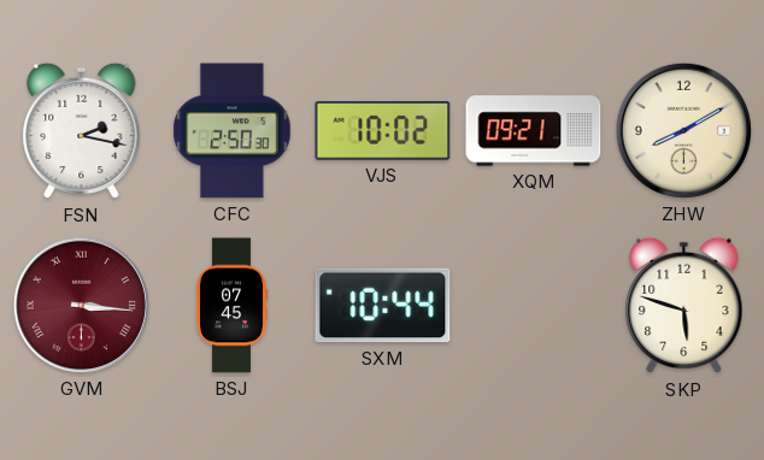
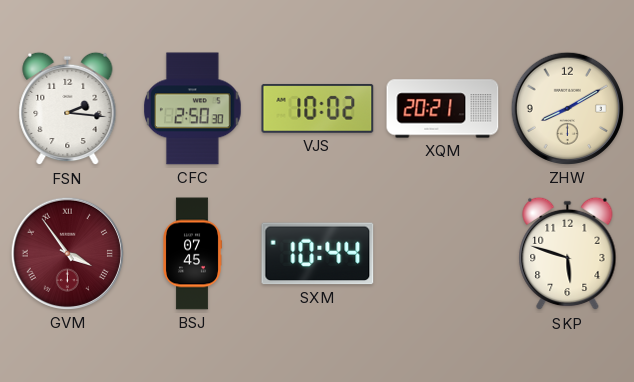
FSN: 2:17 -> 2:16 (68, 109)
XQM: 09:21 -> 20:21 (443, 109)
GVM: 3:16 -> 3:54 (67, 253)
